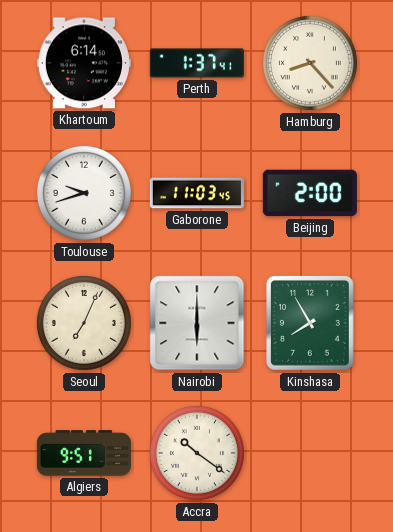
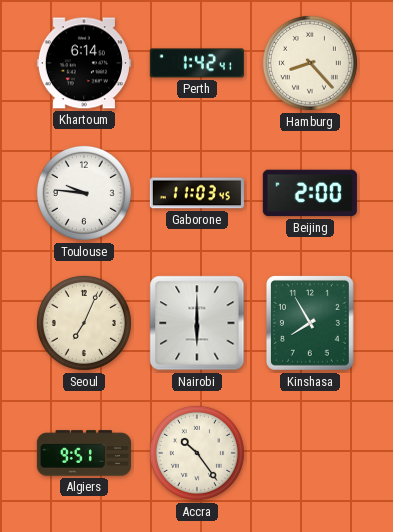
Perth: 1:37 -> 1:42 (197, 63)
Toulouse: 9:42 -> 9:46 (84, 193)
Accra: 10:21 -> 10:24 (197, 453)
